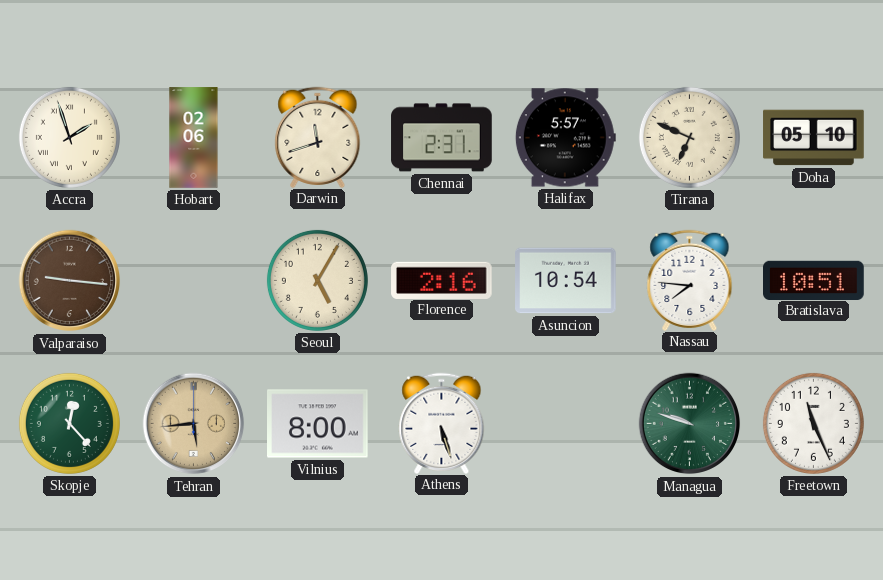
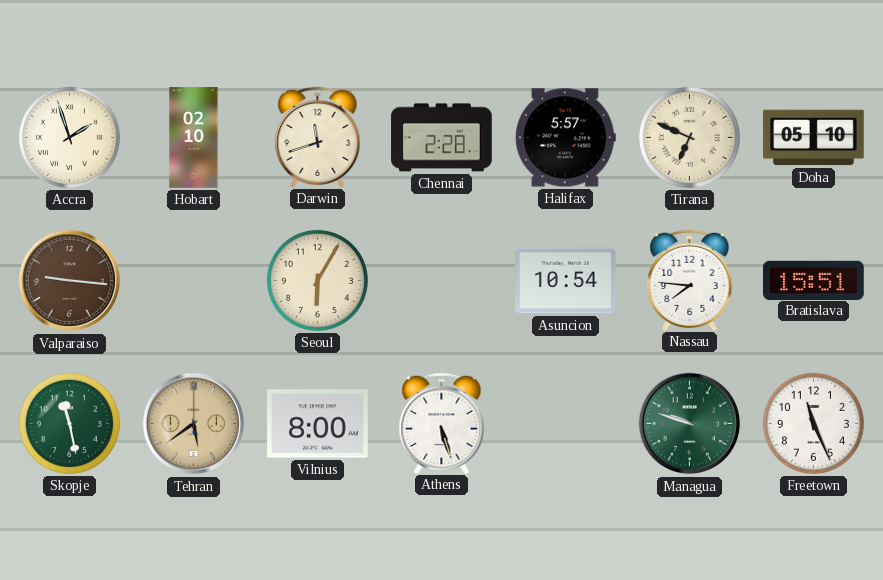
Hobart: 02:06 -> 02:10 (194, 138)
Chennai: 2:31 -> 2:28 (442, 138)
Seoul: 5:05 -> 6:05 (317, 280)
Florence: 2:16 -> none (442, 280)
Bratislava: 10:51 -> 15:51 (814, 280)
Skopje: 12:23 -> 11:28 (69, 423)
Tehran: 5:44 -> 5:39 (194, 424)
